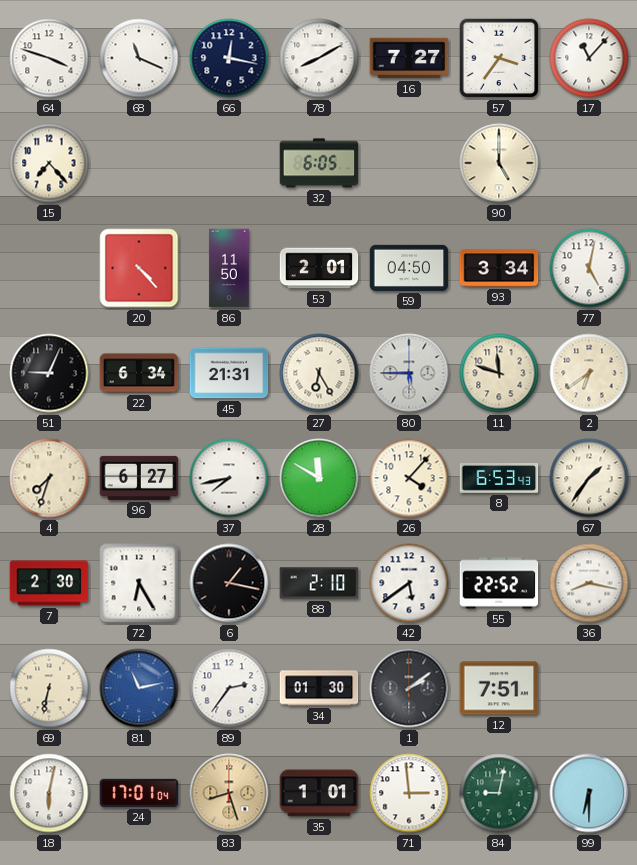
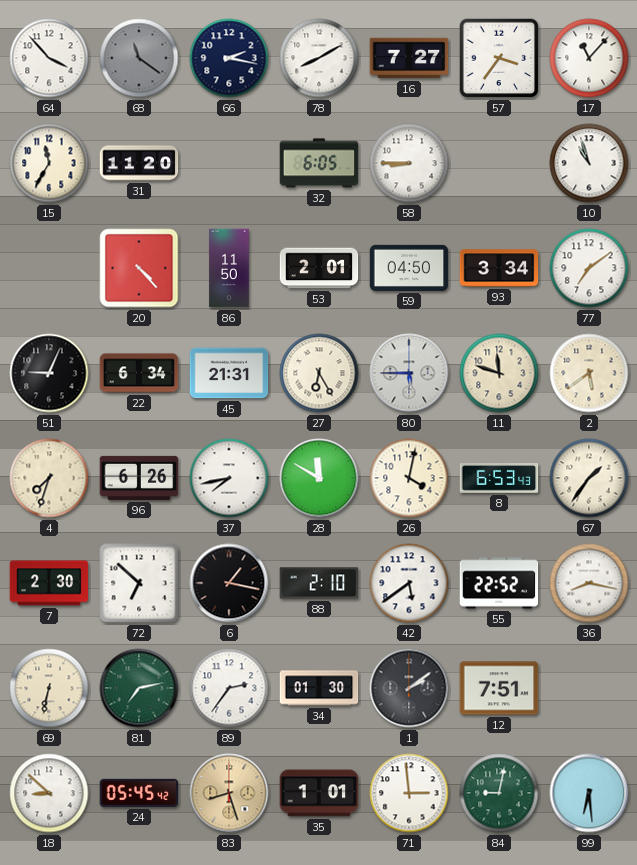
64: 3:48 -> 3:53 (49, 58)
68: 11:19 -> 11:21 (139, 58)
68 dial: white -> grey (139, 58)
66: 12:17 -> 2:17 (229, 58)
15: 7:23 -> 11:35 (49, 163)
31: none -> 11:20 (139, 163)
58: none -> 8:45 (409, 163)
90: 5:00 -> none (499, 163)
10: none -> 10:57 (589, 163)
77: 5:02 -> 7:09 (589, 268)
2: 6:39 -> 5:39 (589, 373)
96: 6:27 -> 6:26 (139, 478)
26: 4:07 -> 4:02 (409, 478)
72: 6:25 -> 6:52 (139, 583)
81: 11:13 -> 7:13 (139, 688)
81 dial: blue -> green (139, 688)
18: 6:02 -> 8:52 (49, 793)
24: 17:01 -> 05:45 (139, 793)
99: 6:30 -> 6:29 (589, 793)
